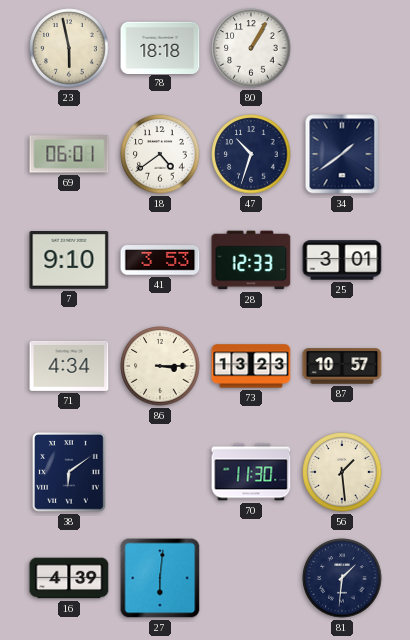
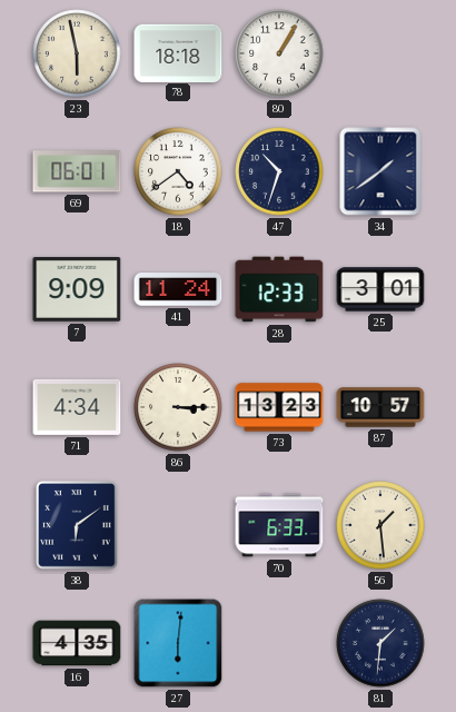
7: 9:10 -> 9:09 (77, 290)
41: 3:53 -> 11:24 (178, 289)
70: 11:30 -> 6:33 (279, 525)
16: 4:39 -> 4:35 (77, 643)
